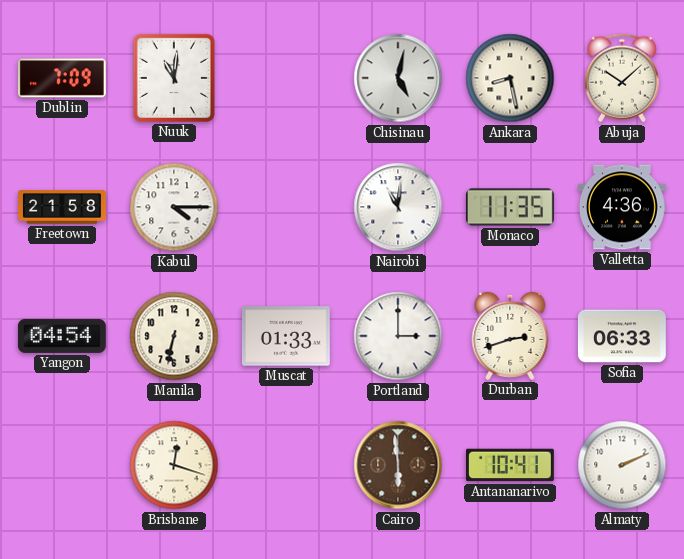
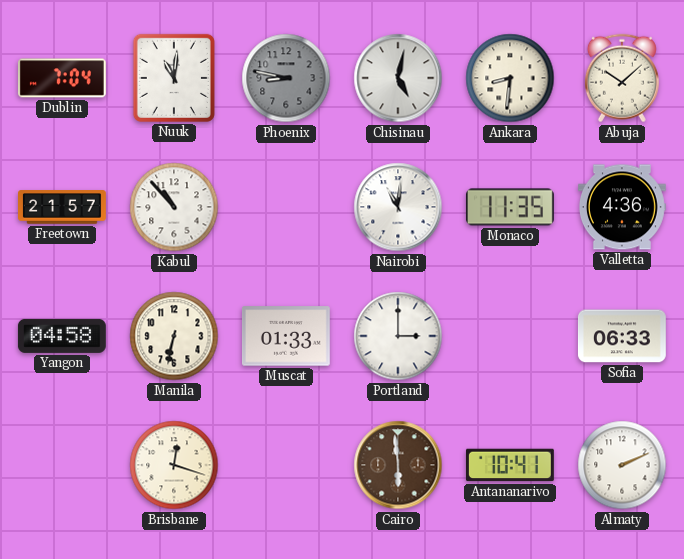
Dublin: 7:09 -> 7:04 (62, 78)
Phoenix: none -> 8:47 (286, 78)
Ankara: 8:28 -> 8:31 (510, 78)
Freetown: 21:58 -> 21:57 (63, 207)
Kabul: 4:15 -> 10:53 (174, 207)
Yangon: 04:54 -> 04:58 (62, 336)
Durban: 2:42 -> none (510, 336)
